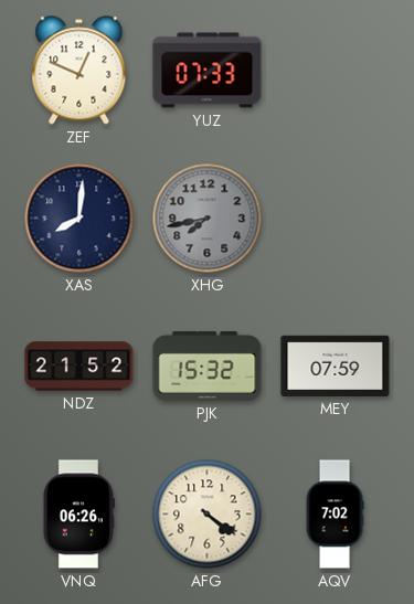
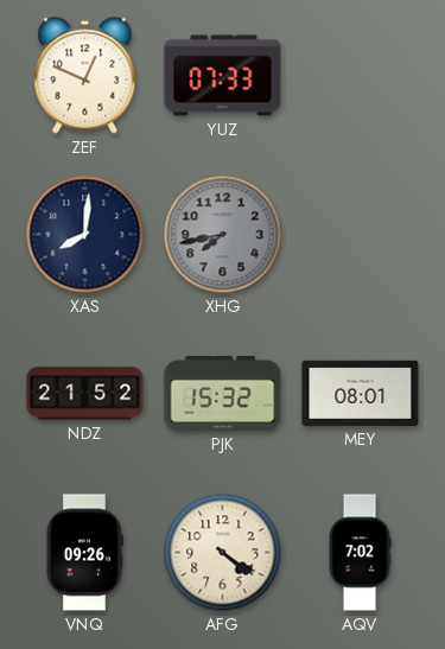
MEY: 07:59 -> 08:01 (361, 393)
VNQ: 06:26 -> 09:26 (84, 553)
